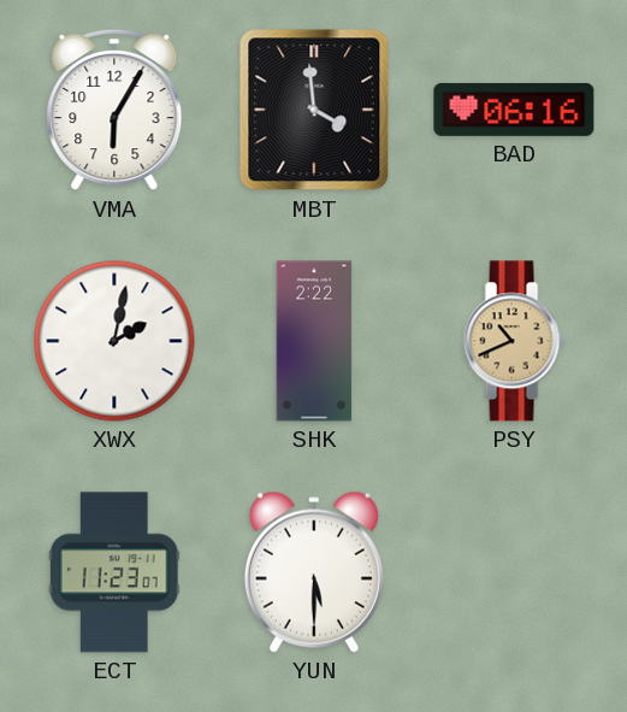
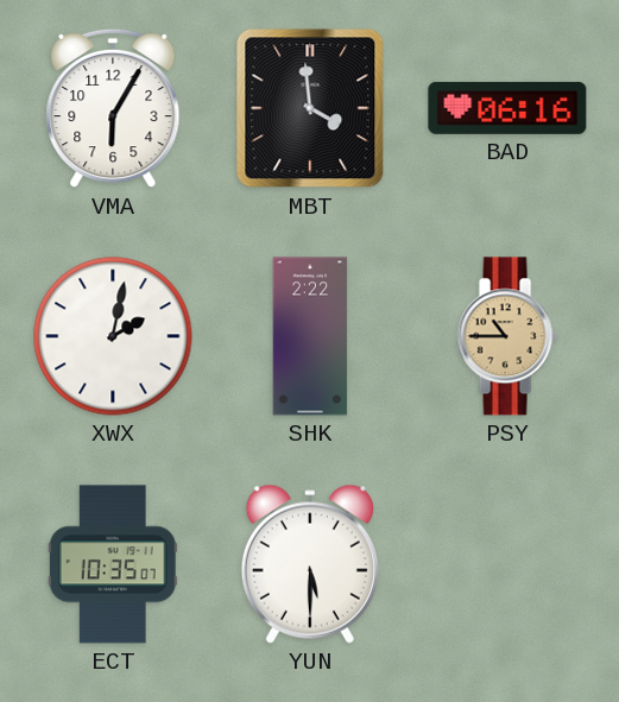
PSY: 10:41 -> 10:45 (507, 336)
ECT: 11:23 -> 10:35 (113, 564)
